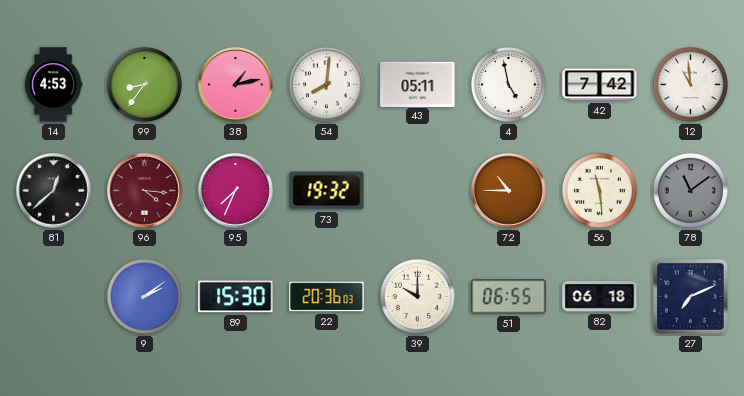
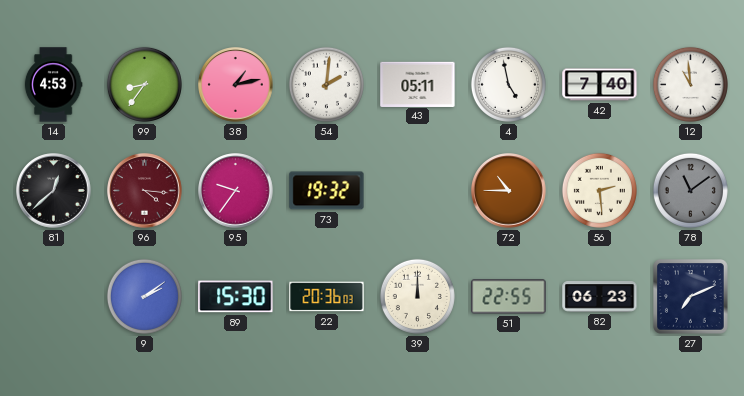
54: 8:01 -> 2:01 (326, 84)
42: 7:42 -> 7:40 (600, 85)
95: 7:34 -> 9:36 (236, 191)
56: 11:29 -> 2:29 (599, 190)
39: 10:00 -> 12:00 (417, 296)
51: 06:55 -> 22:55 (509, 297)
82: 06:18 -> 06:23 (600, 297)
